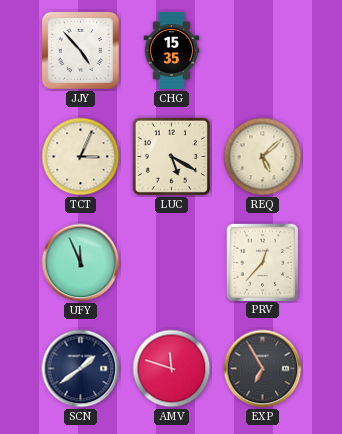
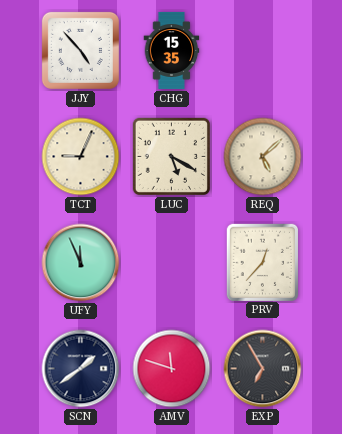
TCT: 3:04 -> 9:04 (81, 157)
